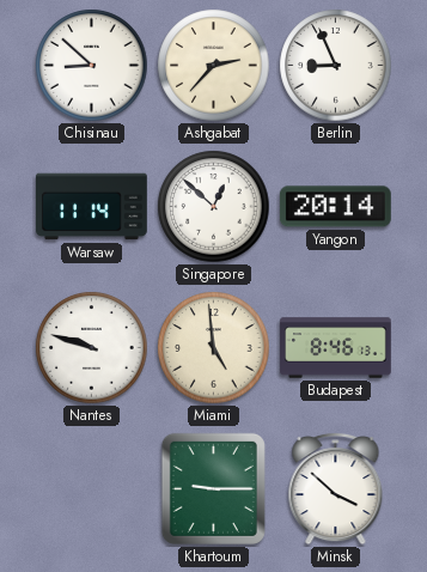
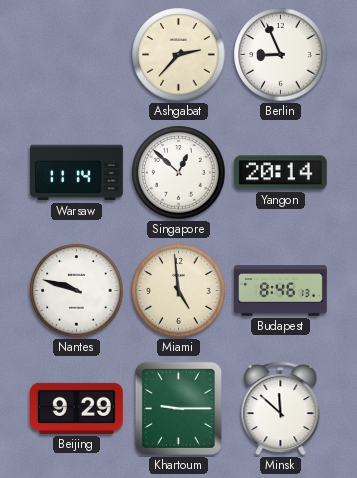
Chisinau: 8:52 -> none (92, 66)
Beijing: none -> 9:29 (77, 408)
Minsk: 3:52 -> 11:52 (281, 409)
